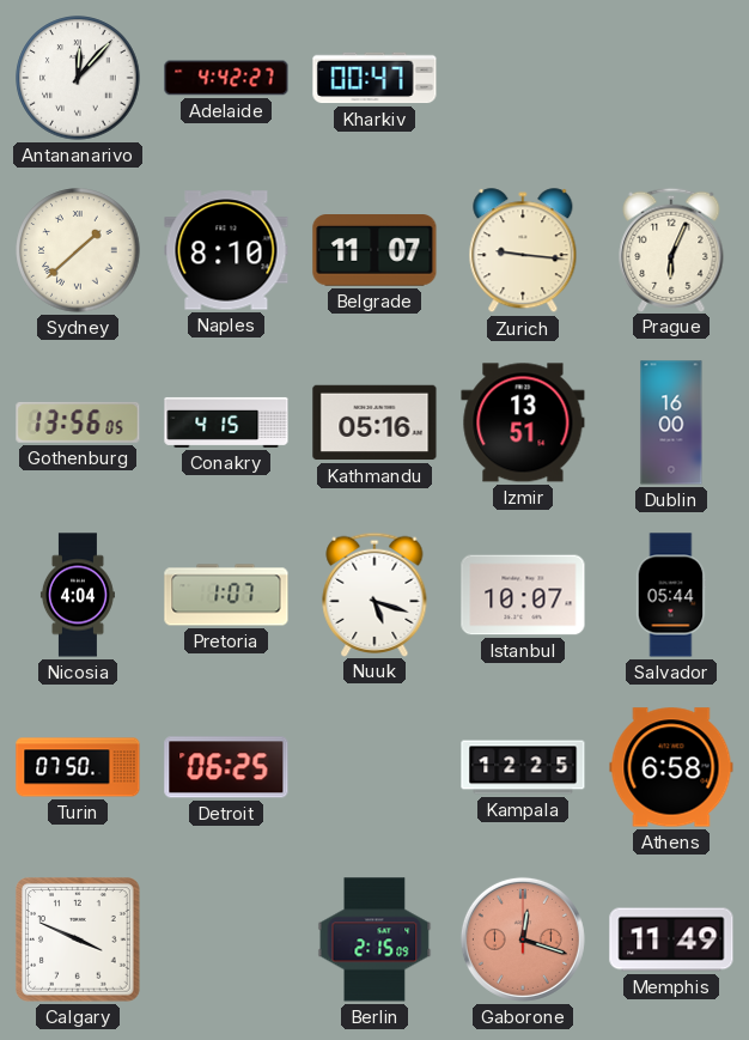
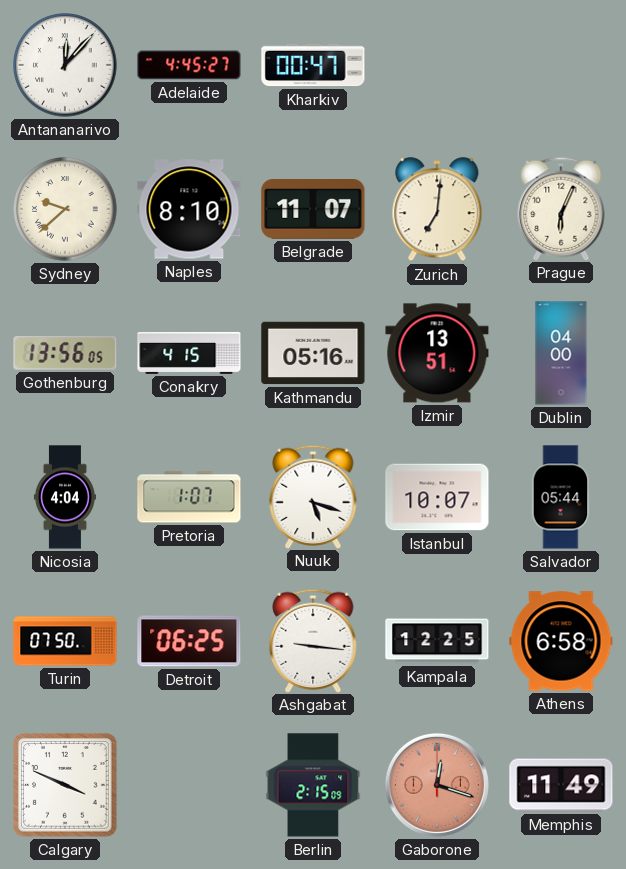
Adelaide: 4:42 -> 4:45 (189, 65)
Sydney: 1:38 -> 9:38 (65, 209)
Zurich: 9:16 -> 7:01 (437, 210)
Dublin: 16:00 -> 04:00 (561, 353)
Ashgabat: none -> 9:16 (313, 640)
